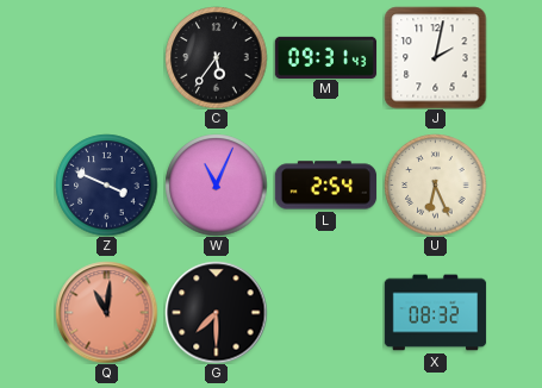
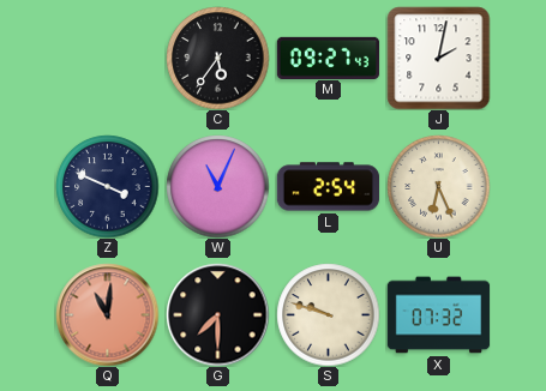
M: 09:31 -> 09:27 (328, 58)
S: none -> 9:48 (328, 314)
X: 08:32 -> 07:32 (438, 315)
